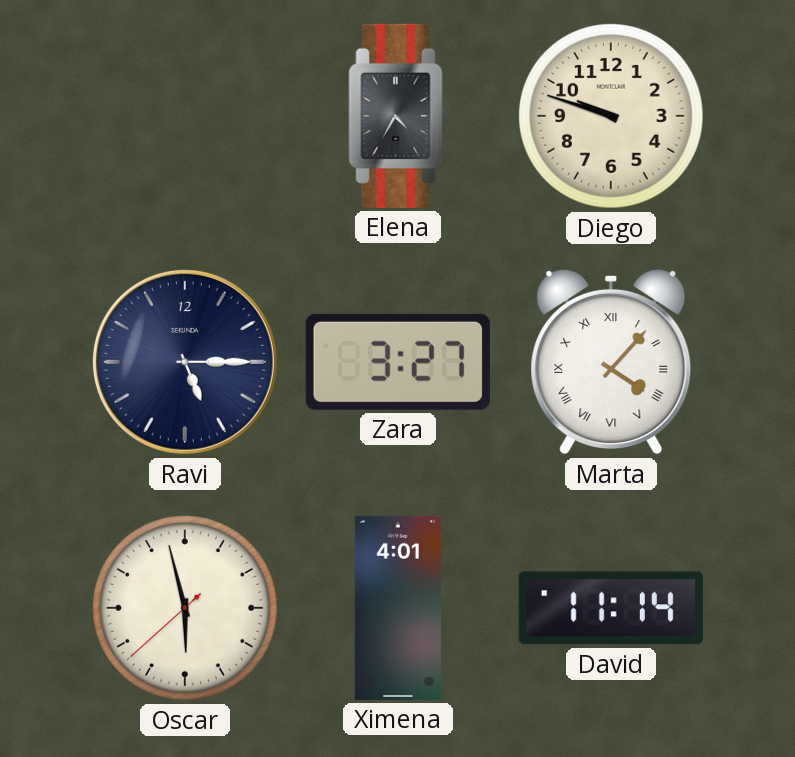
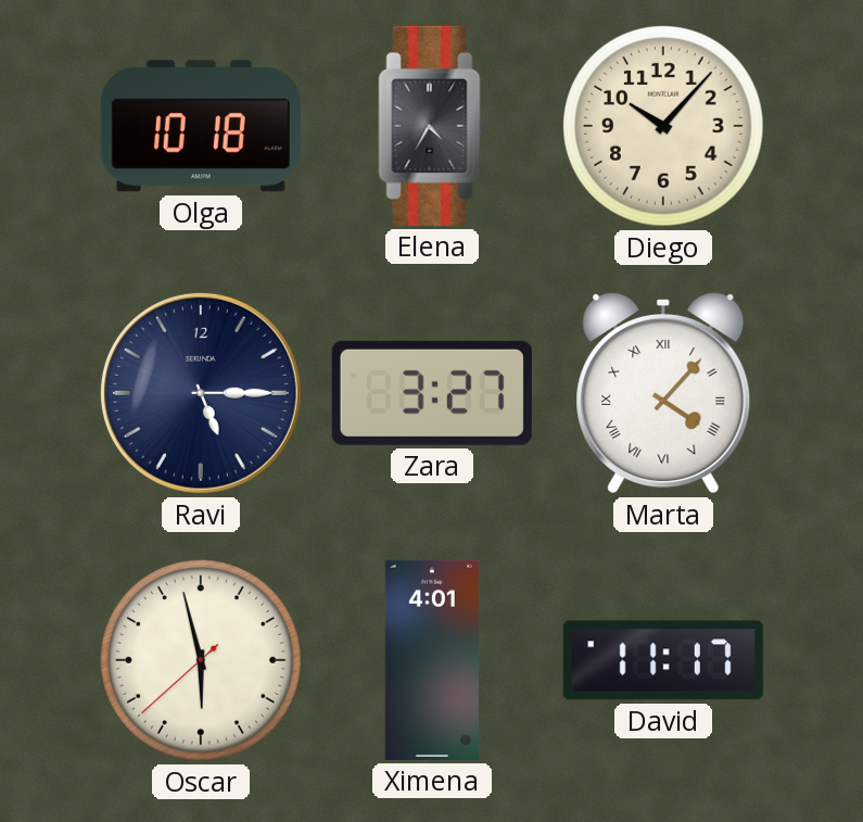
Olga: none -> 10:18 (201, 126)
Diego: 9:48 -> 10:07 (663, 126)
David: 11:14 -> 11:17 (663, 660)
